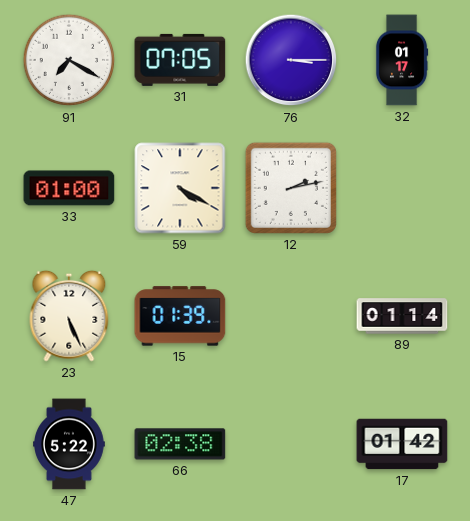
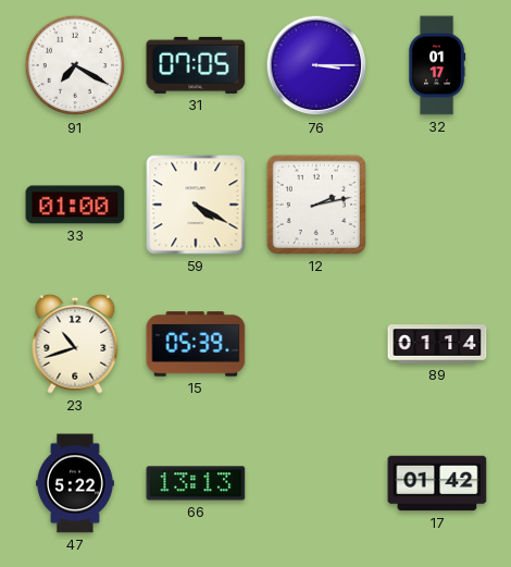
23: 5:26 -> 10:42 (75, 344)
15: 01:39 -> 05:39 (196, 344)
66: 02:38 -> 13:13 (196, 483)
